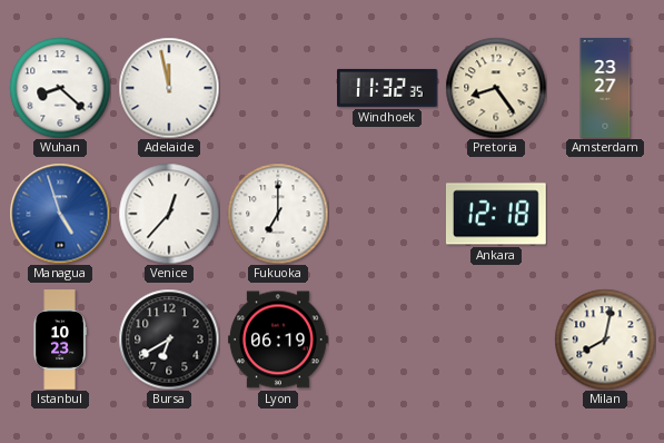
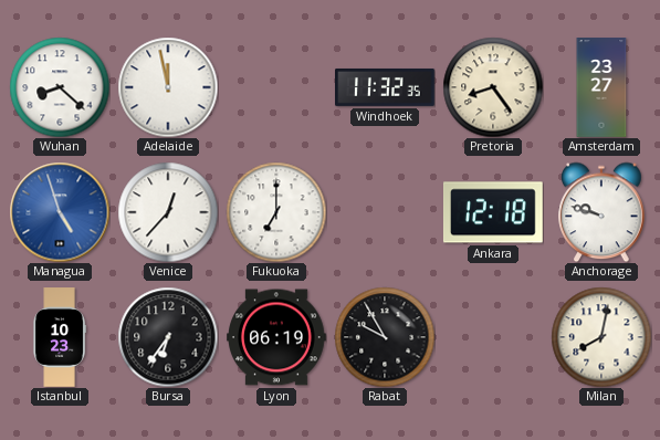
Anchorage: none -> 9:48 (601, 212)
Bursa: 6:40 -> 6:36 (168, 337)
Rabat: none -> 9:55 (385, 337)
